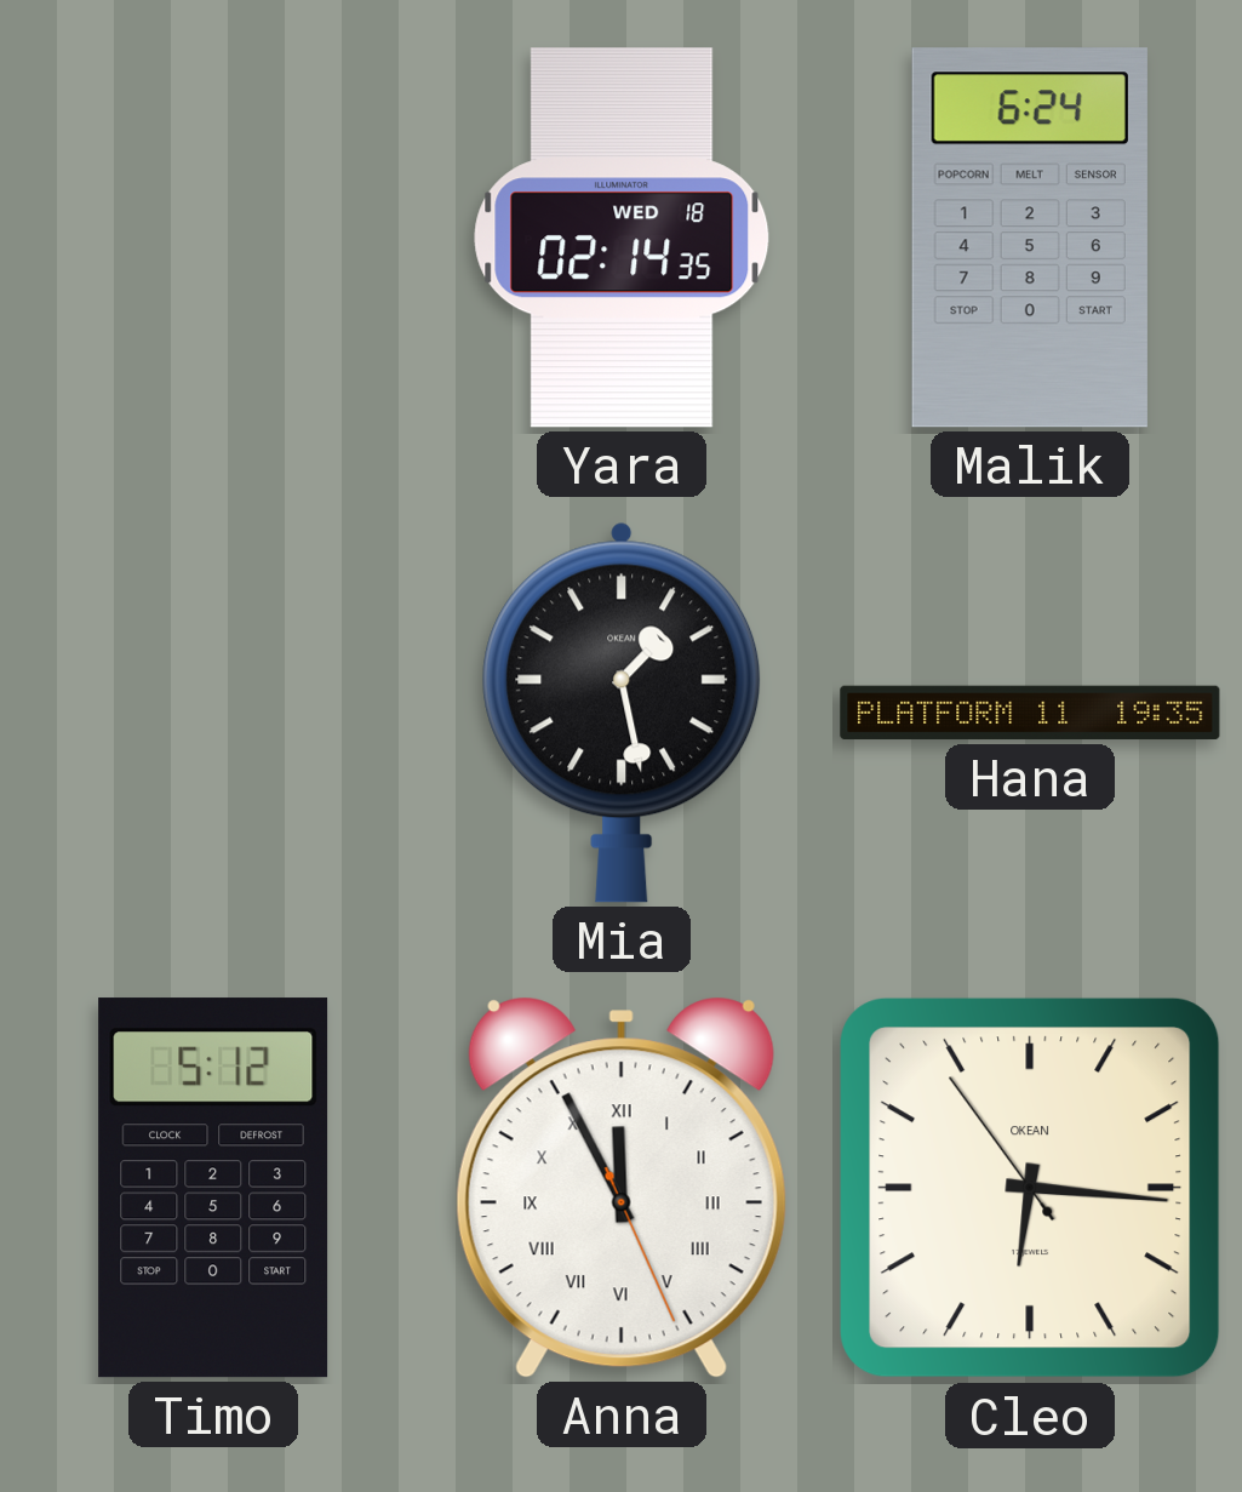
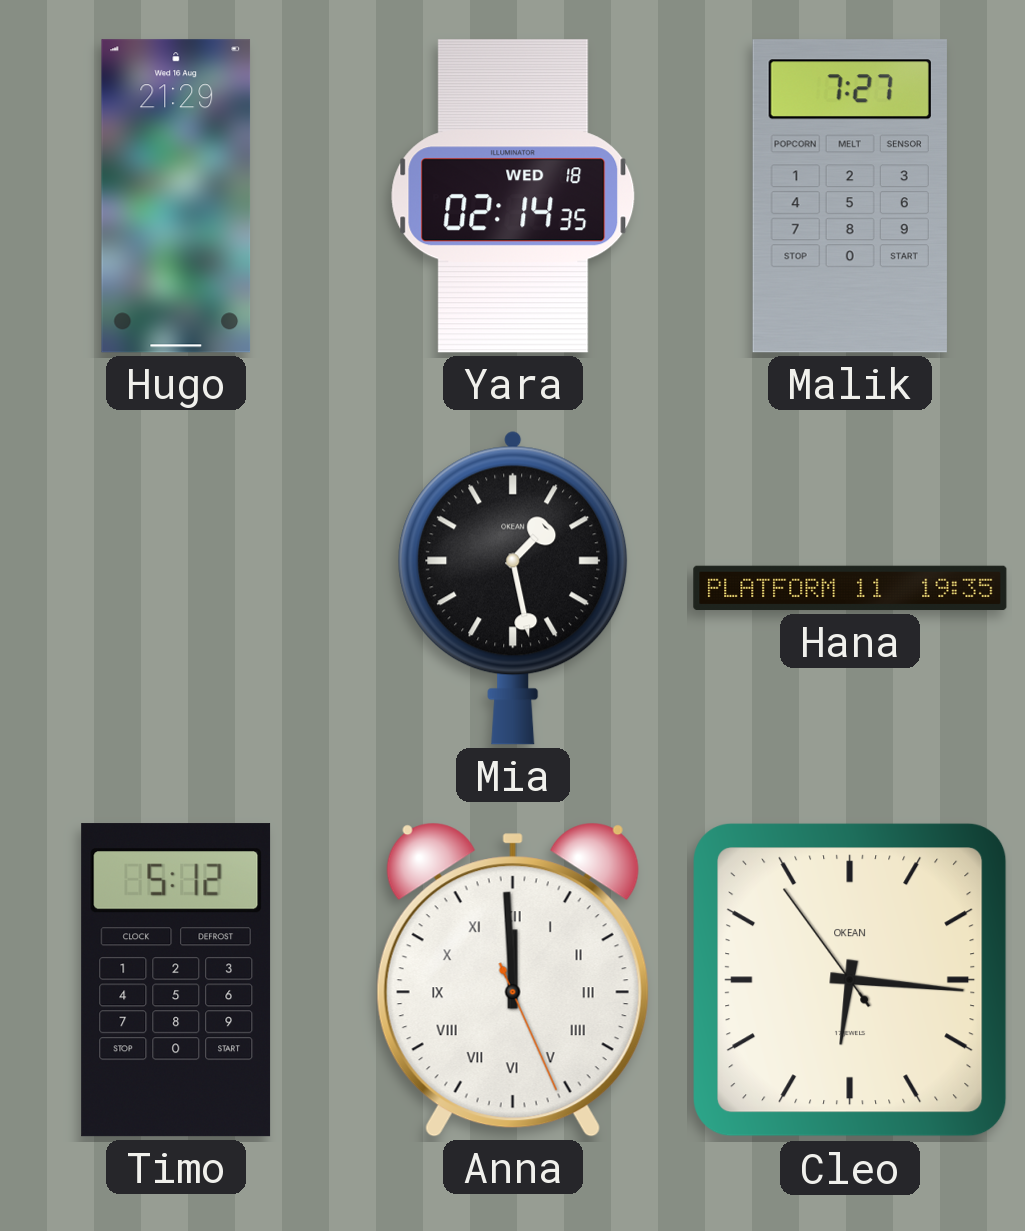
Hugo: none -> 21:29 (176, 196)
Malik: 6:24 -> 7:27 (850, 196)
Anna: 11:55 -> 11:59 (513, 980)
